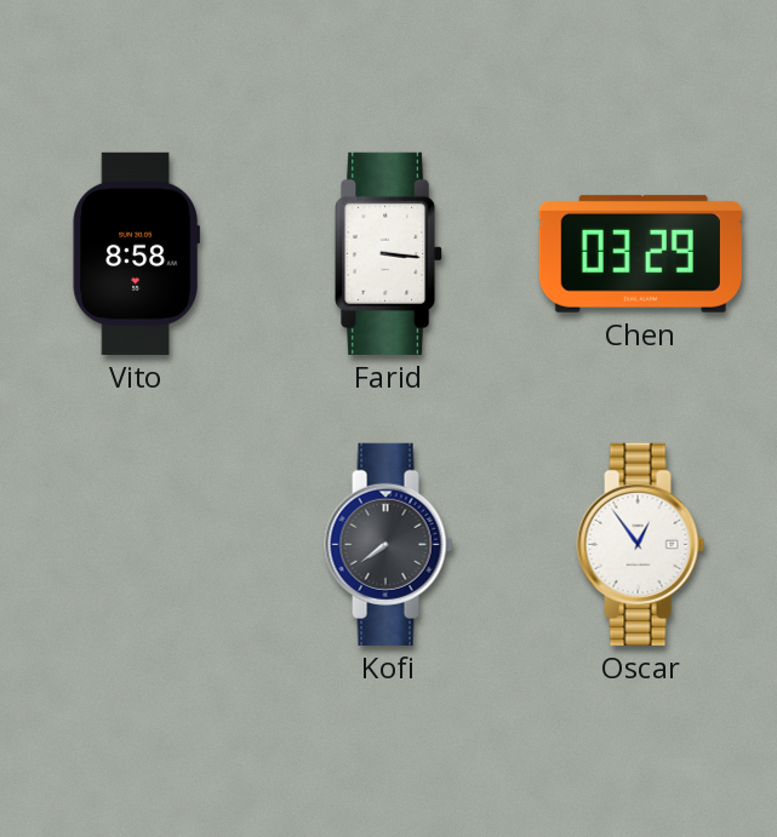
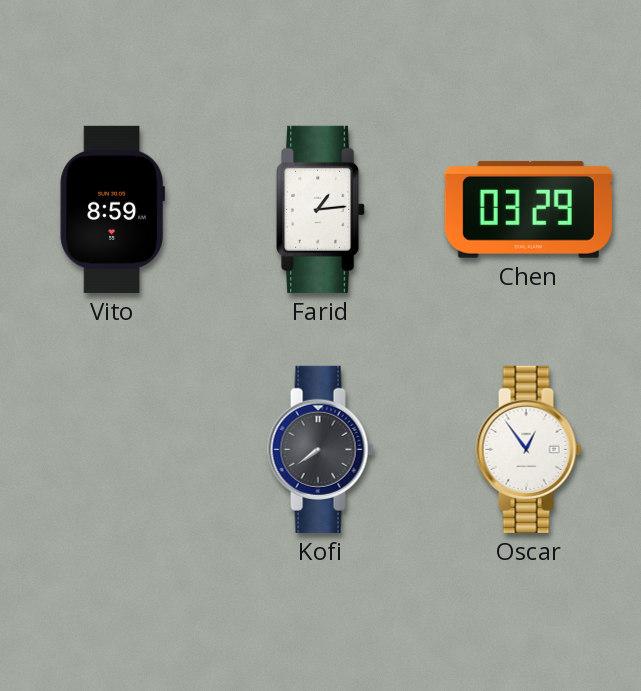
Vito: 8:58 -> 8:59 (112, 209)
Farid: 3:16 -> 1:14 (321, 209)
